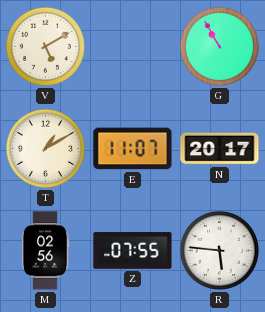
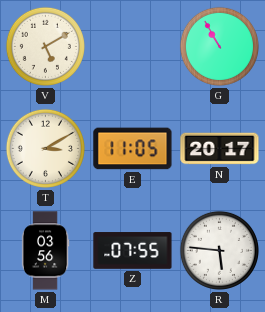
T: 1:10 -> 3:10 (45, 148)
E: 11:07 -> 11:05 (133, 149)
M: 02:56 -> 03:56 (45, 251)
